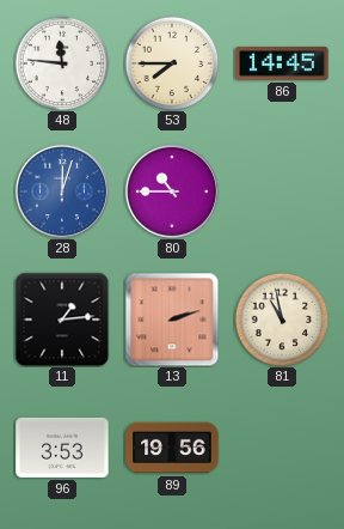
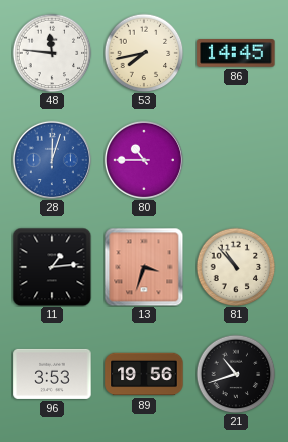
53: 7:45 -> 7:43 (144, 53)
13: 2:12 -> 3:33 (144, 267)
81: 10:58 -> 10:53 (236, 267)
21: none -> 10:42 (236, 374)
